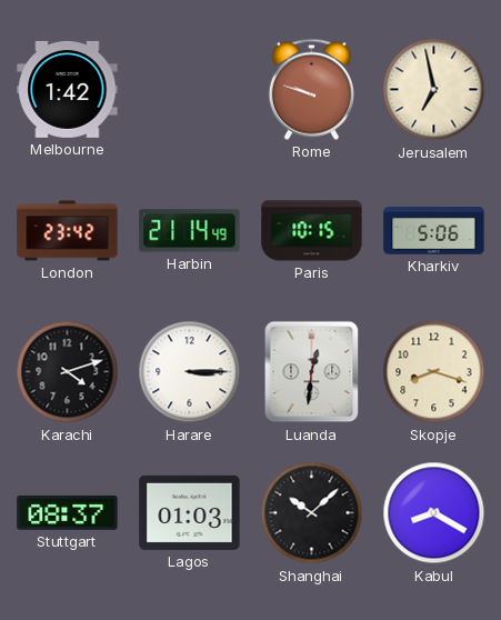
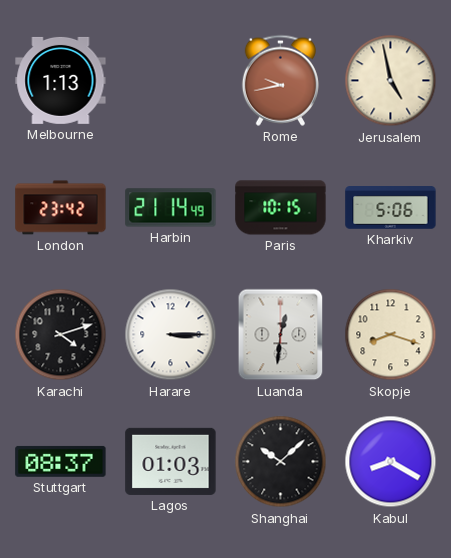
Melbourne: 1:42 -> 1:13 (61, 80)
Rome: 9:48 -> 9:43 (280, 80)
Jerusalem: 6:58 -> 4:58 (391, 81)
